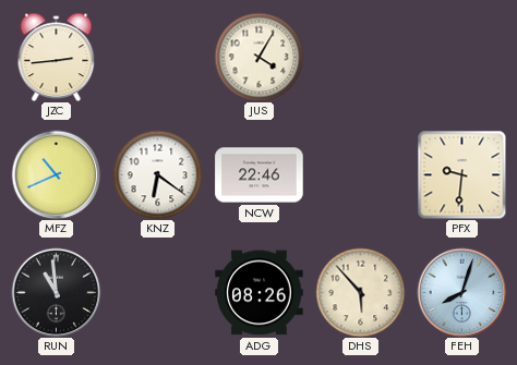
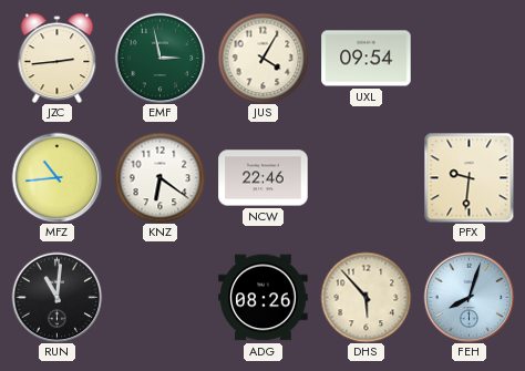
EMF: none -> 2:58 (159, 58)
UXL: none -> 09:54 (367, 59)
MFZ: 10:41 -> 10:44 (56, 177)
RUN: 10:59 -> 11:01 (56, 297)
